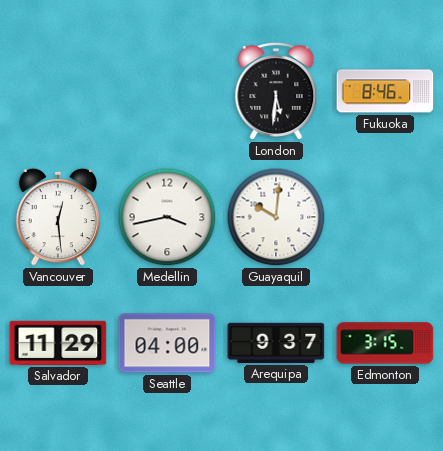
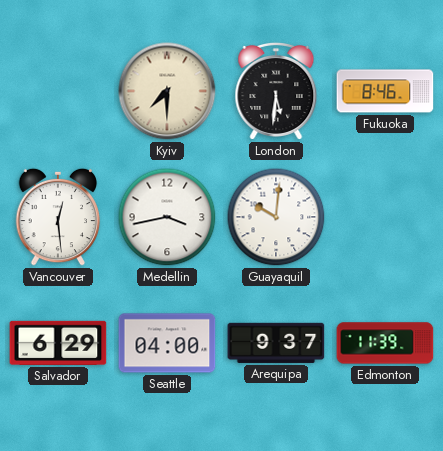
Kyiv: none -> 7:30 (167, 91)
Salvador: 11:29 -> 6:29 (58, 343)
Edmonton: 3:15 -> 11:39 (385, 343)
